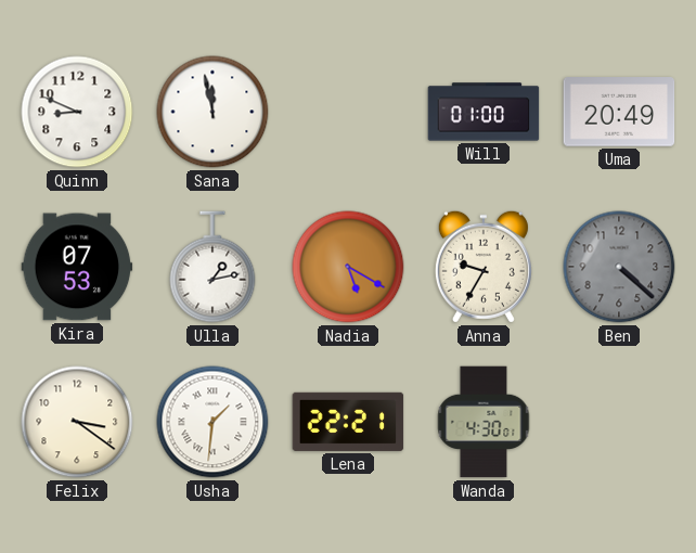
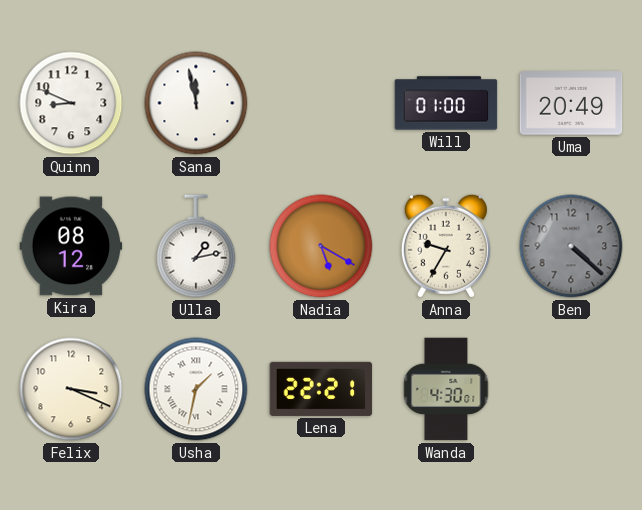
Kira: 07:53 -> 08:12 (71, 246)
Felix: 3:21 -> 3:19 (71, 389)
Usha: 1:31 -> 1:32 (196, 389)
